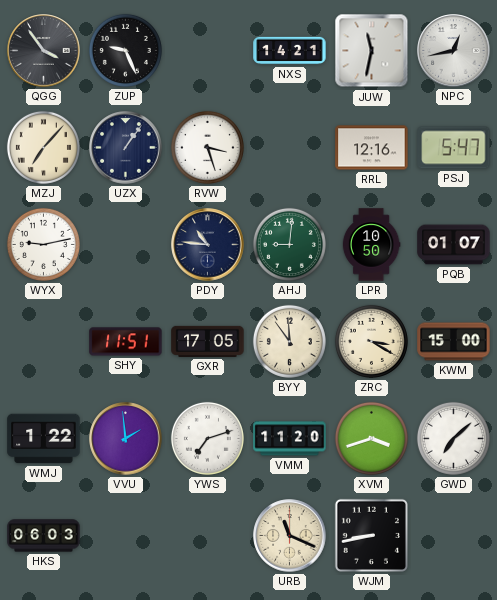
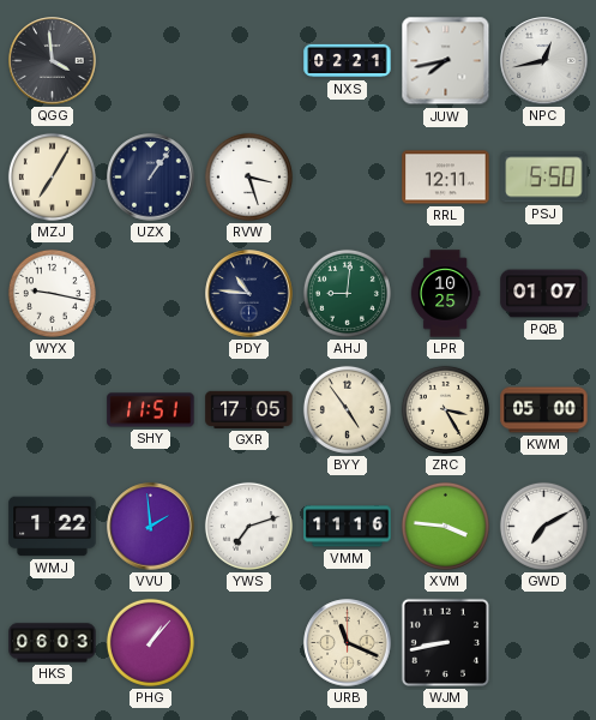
QGG: 3:54 -> 3:59 (53, 61)
ZUP: 9:26 -> none (125, 50)
NXS: 14:21 -> 02:21 (348, 61)
JUW: 11:32 -> 7:43 (446, 61)
MZJ: 7:07 -> 7:05 (52, 176)
RRL: 12:16 -> 12:11 (446, 178)
PSJ: 5:47 -> 5:50 (544, 178)
WYX: 9:13 -> 9:17 (52, 293)
LPR: 10:50 -> 10:25 (445, 294)
BYY: 11:54 -> 4:54 (347, 409)
ZRC: 3:20 -> 3:25 (445, 409)
KWM: 15:00 -> 05:00 (544, 410)
VMM: 11:20 -> 11:16 (348, 527)
XVM: 3:42 -> 3:46 (445, 526)
GWD: 7:08 -> 7:10 (543, 526)
PHG: none -> 1:07 (150, 642)
